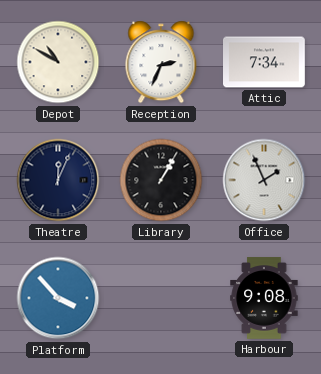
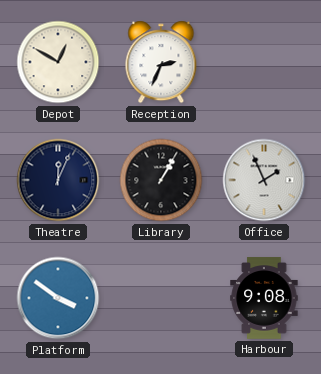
Depot: 10:50 -> 12:50 (58, 62)
Attic: 7:34 -> none (265, 62)
Platform: 3:53 -> 3:51 (58, 298)
